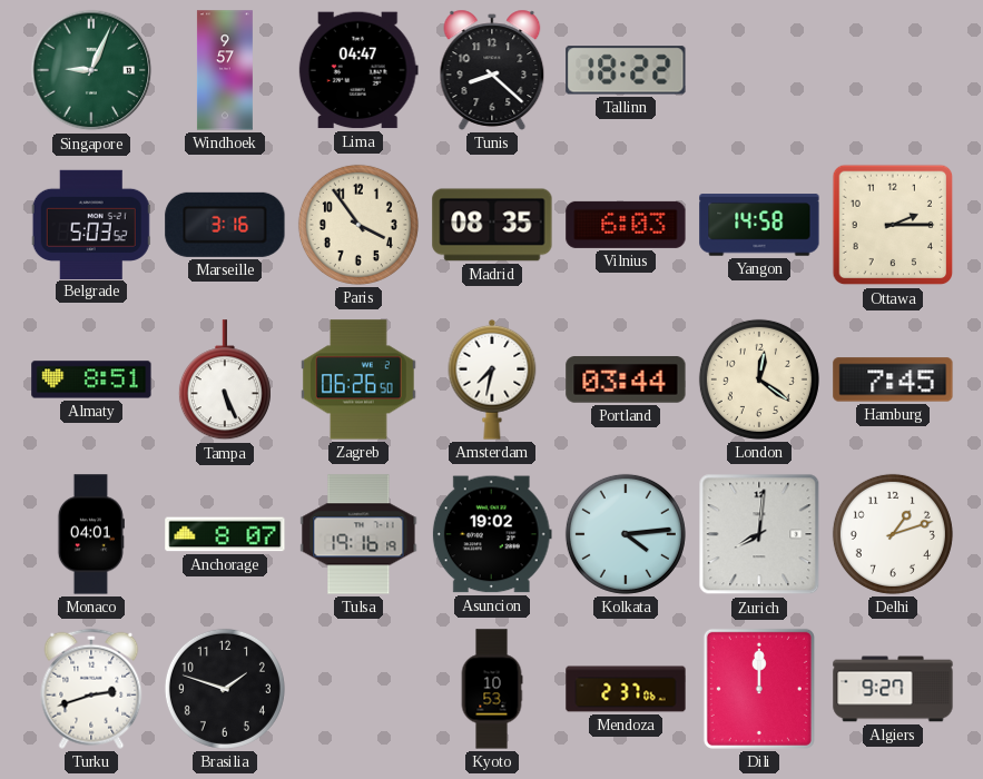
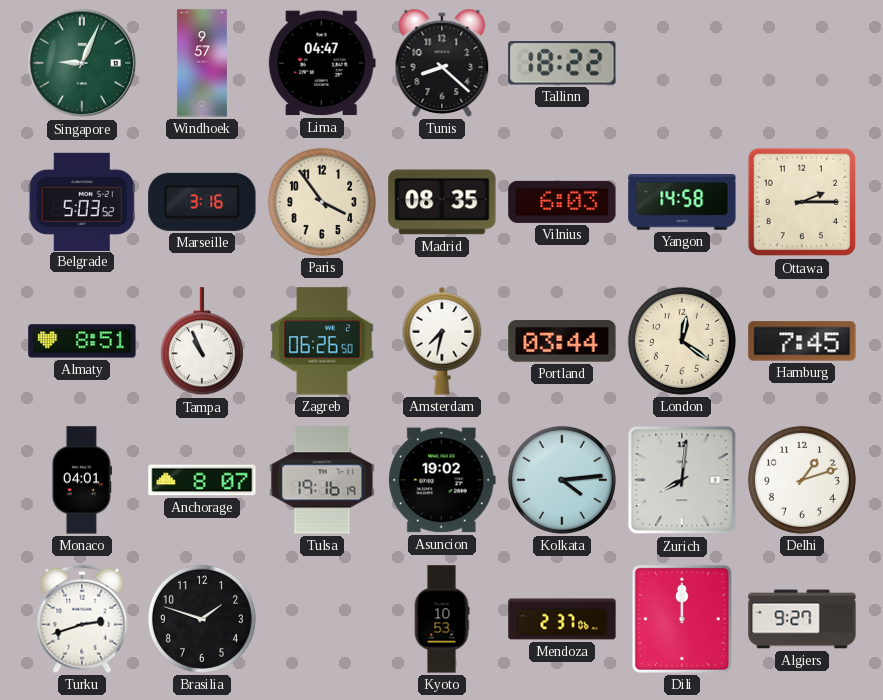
Tampa: 5:26 -> 10:56 (202, 342)
